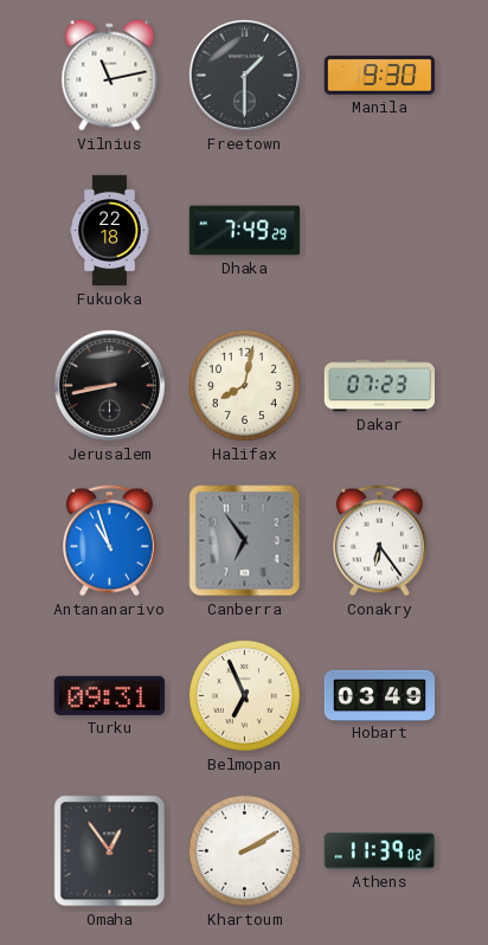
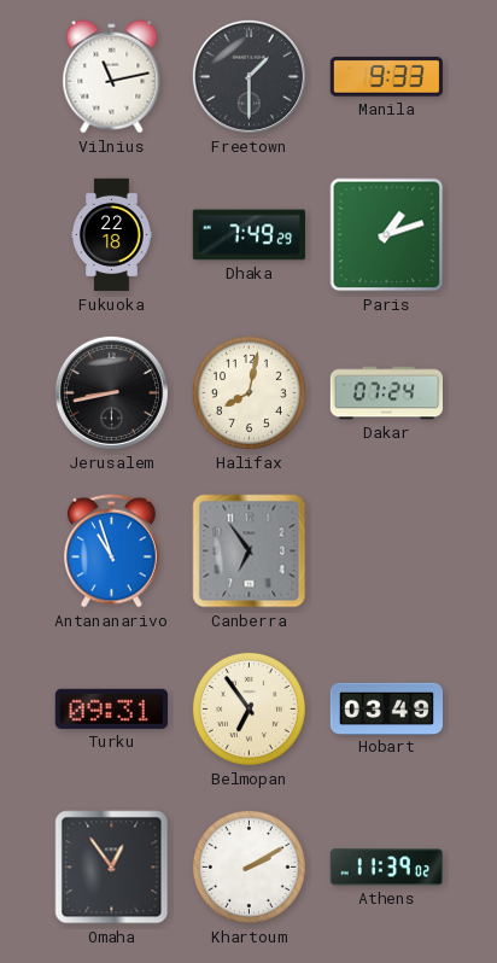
Manila: 9:30 -> 9:33 (386, 77)
Paris: none -> 1:12 (387, 235)
Dakar: 07:23 -> 07:24 (386, 393)
Conakry: 6:24 -> none (380, 541)
Belmopan: 6:56 -> 6:54 (248, 708)
